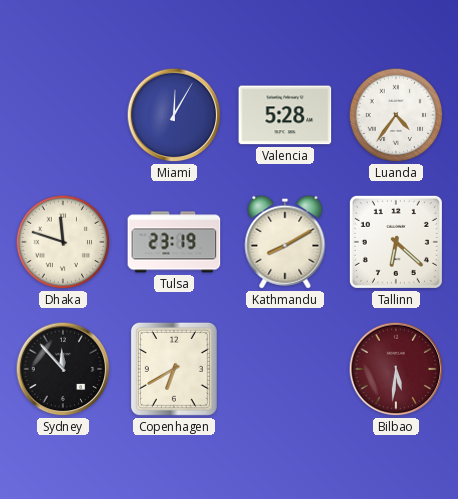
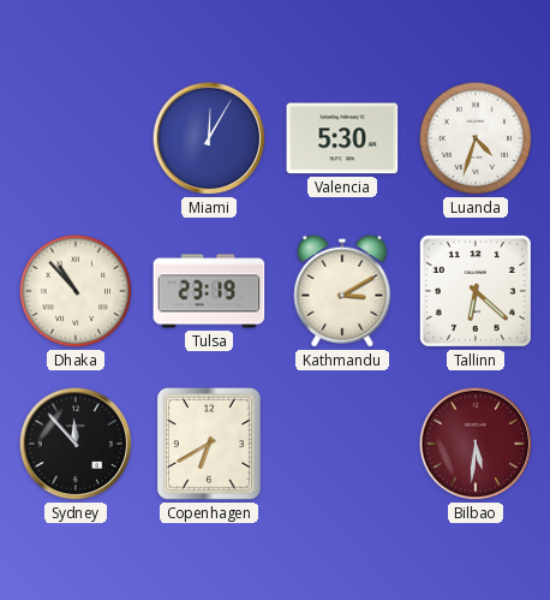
Valencia: 5:28 -> 5:30 (342, 138)
Luanda: 4:36 -> 4:33 (476, 138)
Dhaka: 11:48 -> 10:53 (76, 291)
Kathmandu: 8:10 -> 3:10 (342, 291)
